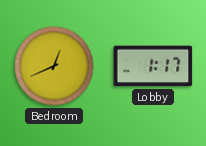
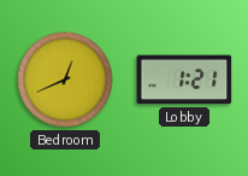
Lobby: 1:17 -> 1:21 (184, 80)
